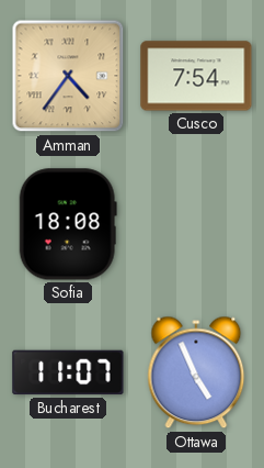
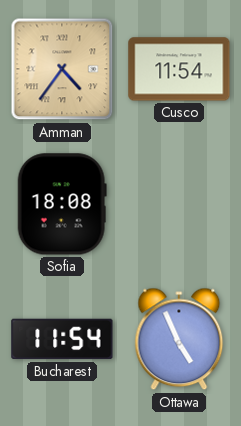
Cusco: 7:54 -> 11:54 (179, 69)
Bucharest: 11:07 -> 11:54 (62, 339)
